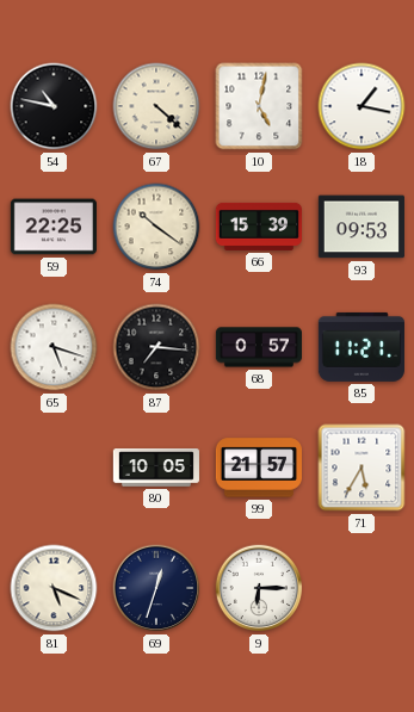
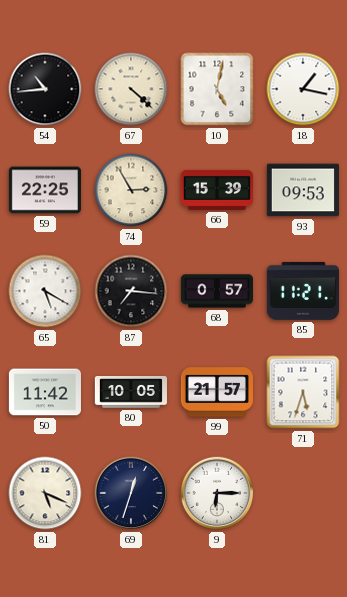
54: 10:47 -> 10:44 (45, 89)
74: 10:21 -> 2:55 (131, 190)
65: 5:18 -> 5:20 (45, 291)
50: none -> 11:42 (45, 392)
71: 5:35 -> 5:33 (303, 392)
